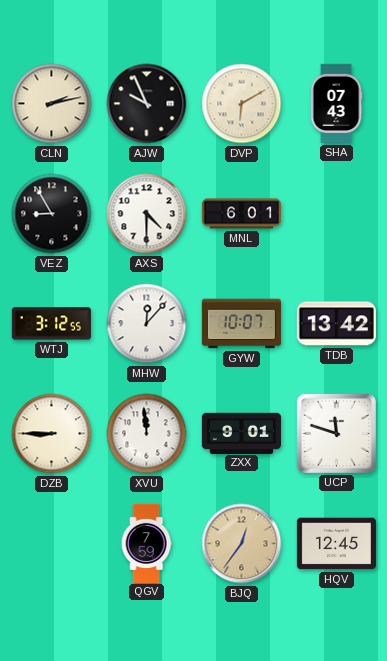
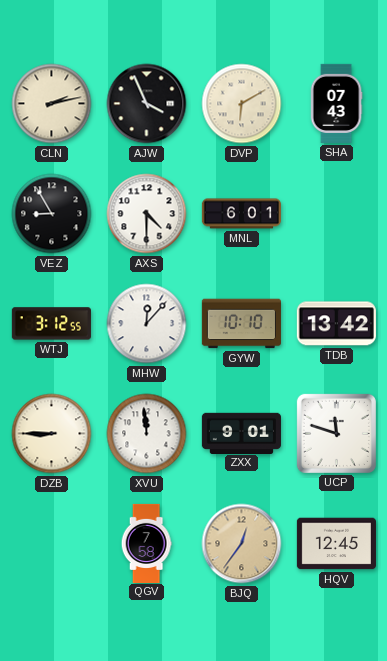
AJW: 9:56 -> 3:56 (147, 104)
GYW: 10:07 -> 10:10 (241, 324)
QGV: 7:59 -> 7:58 (146, 543)
